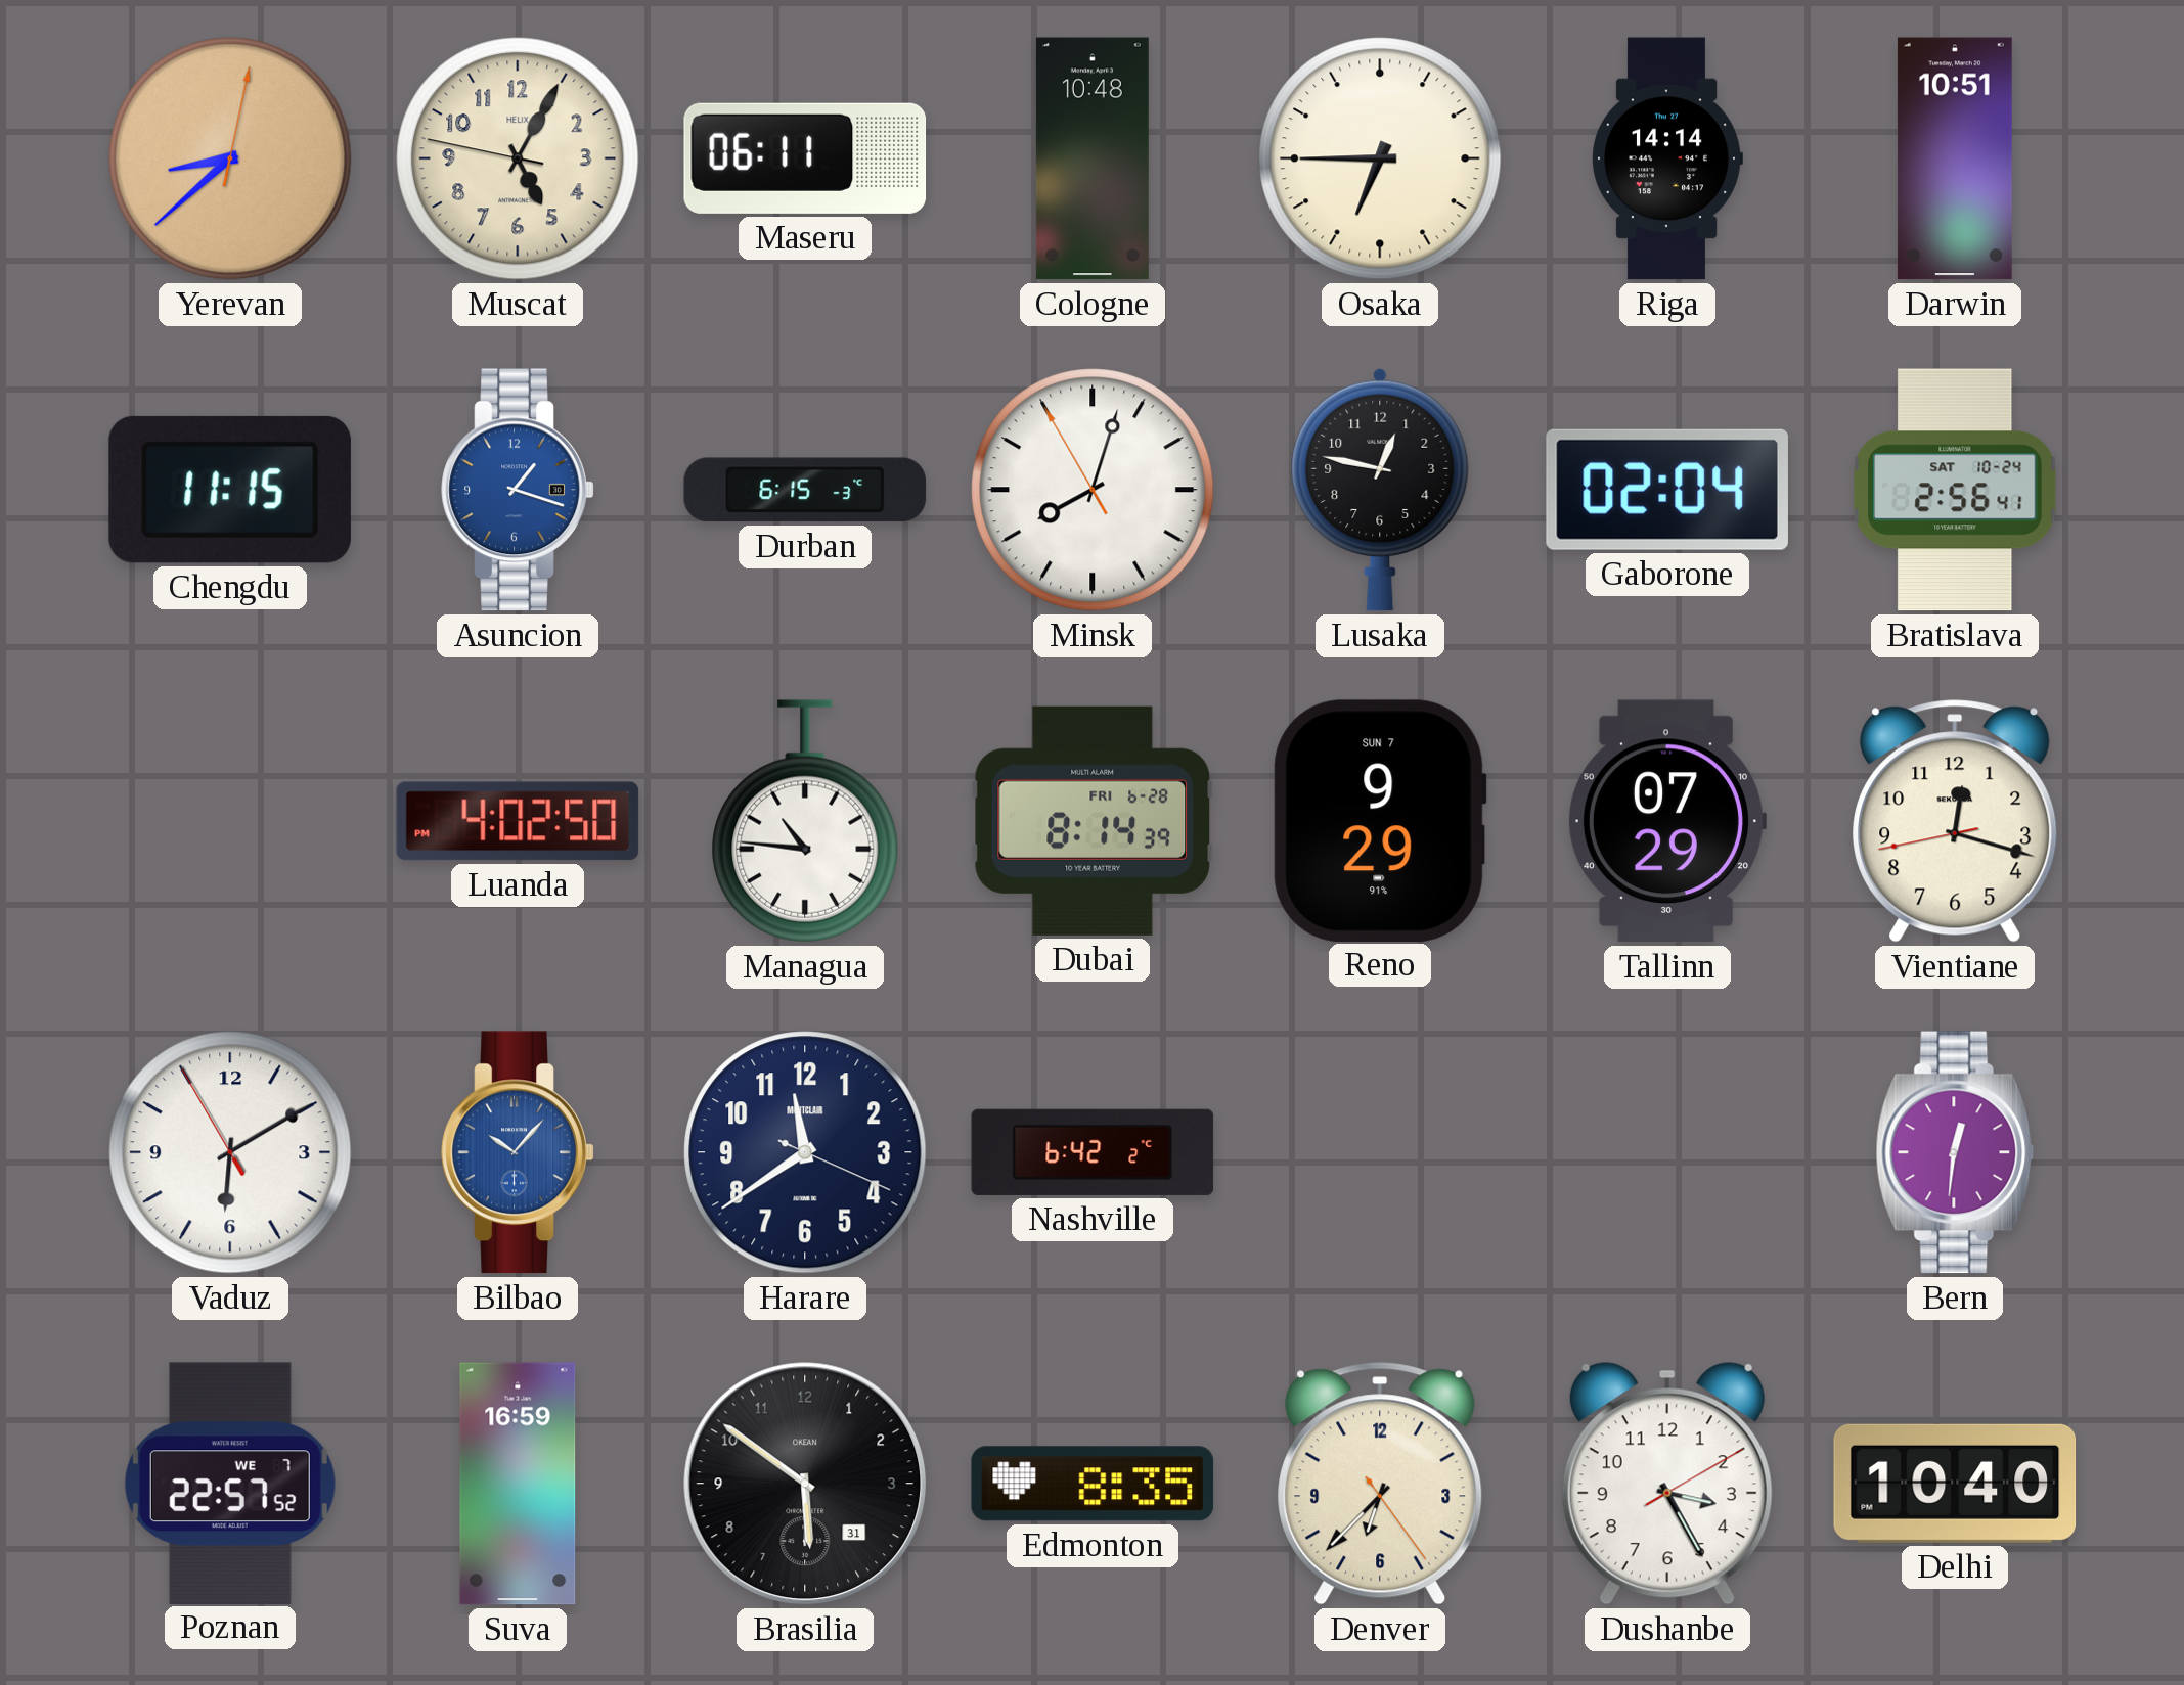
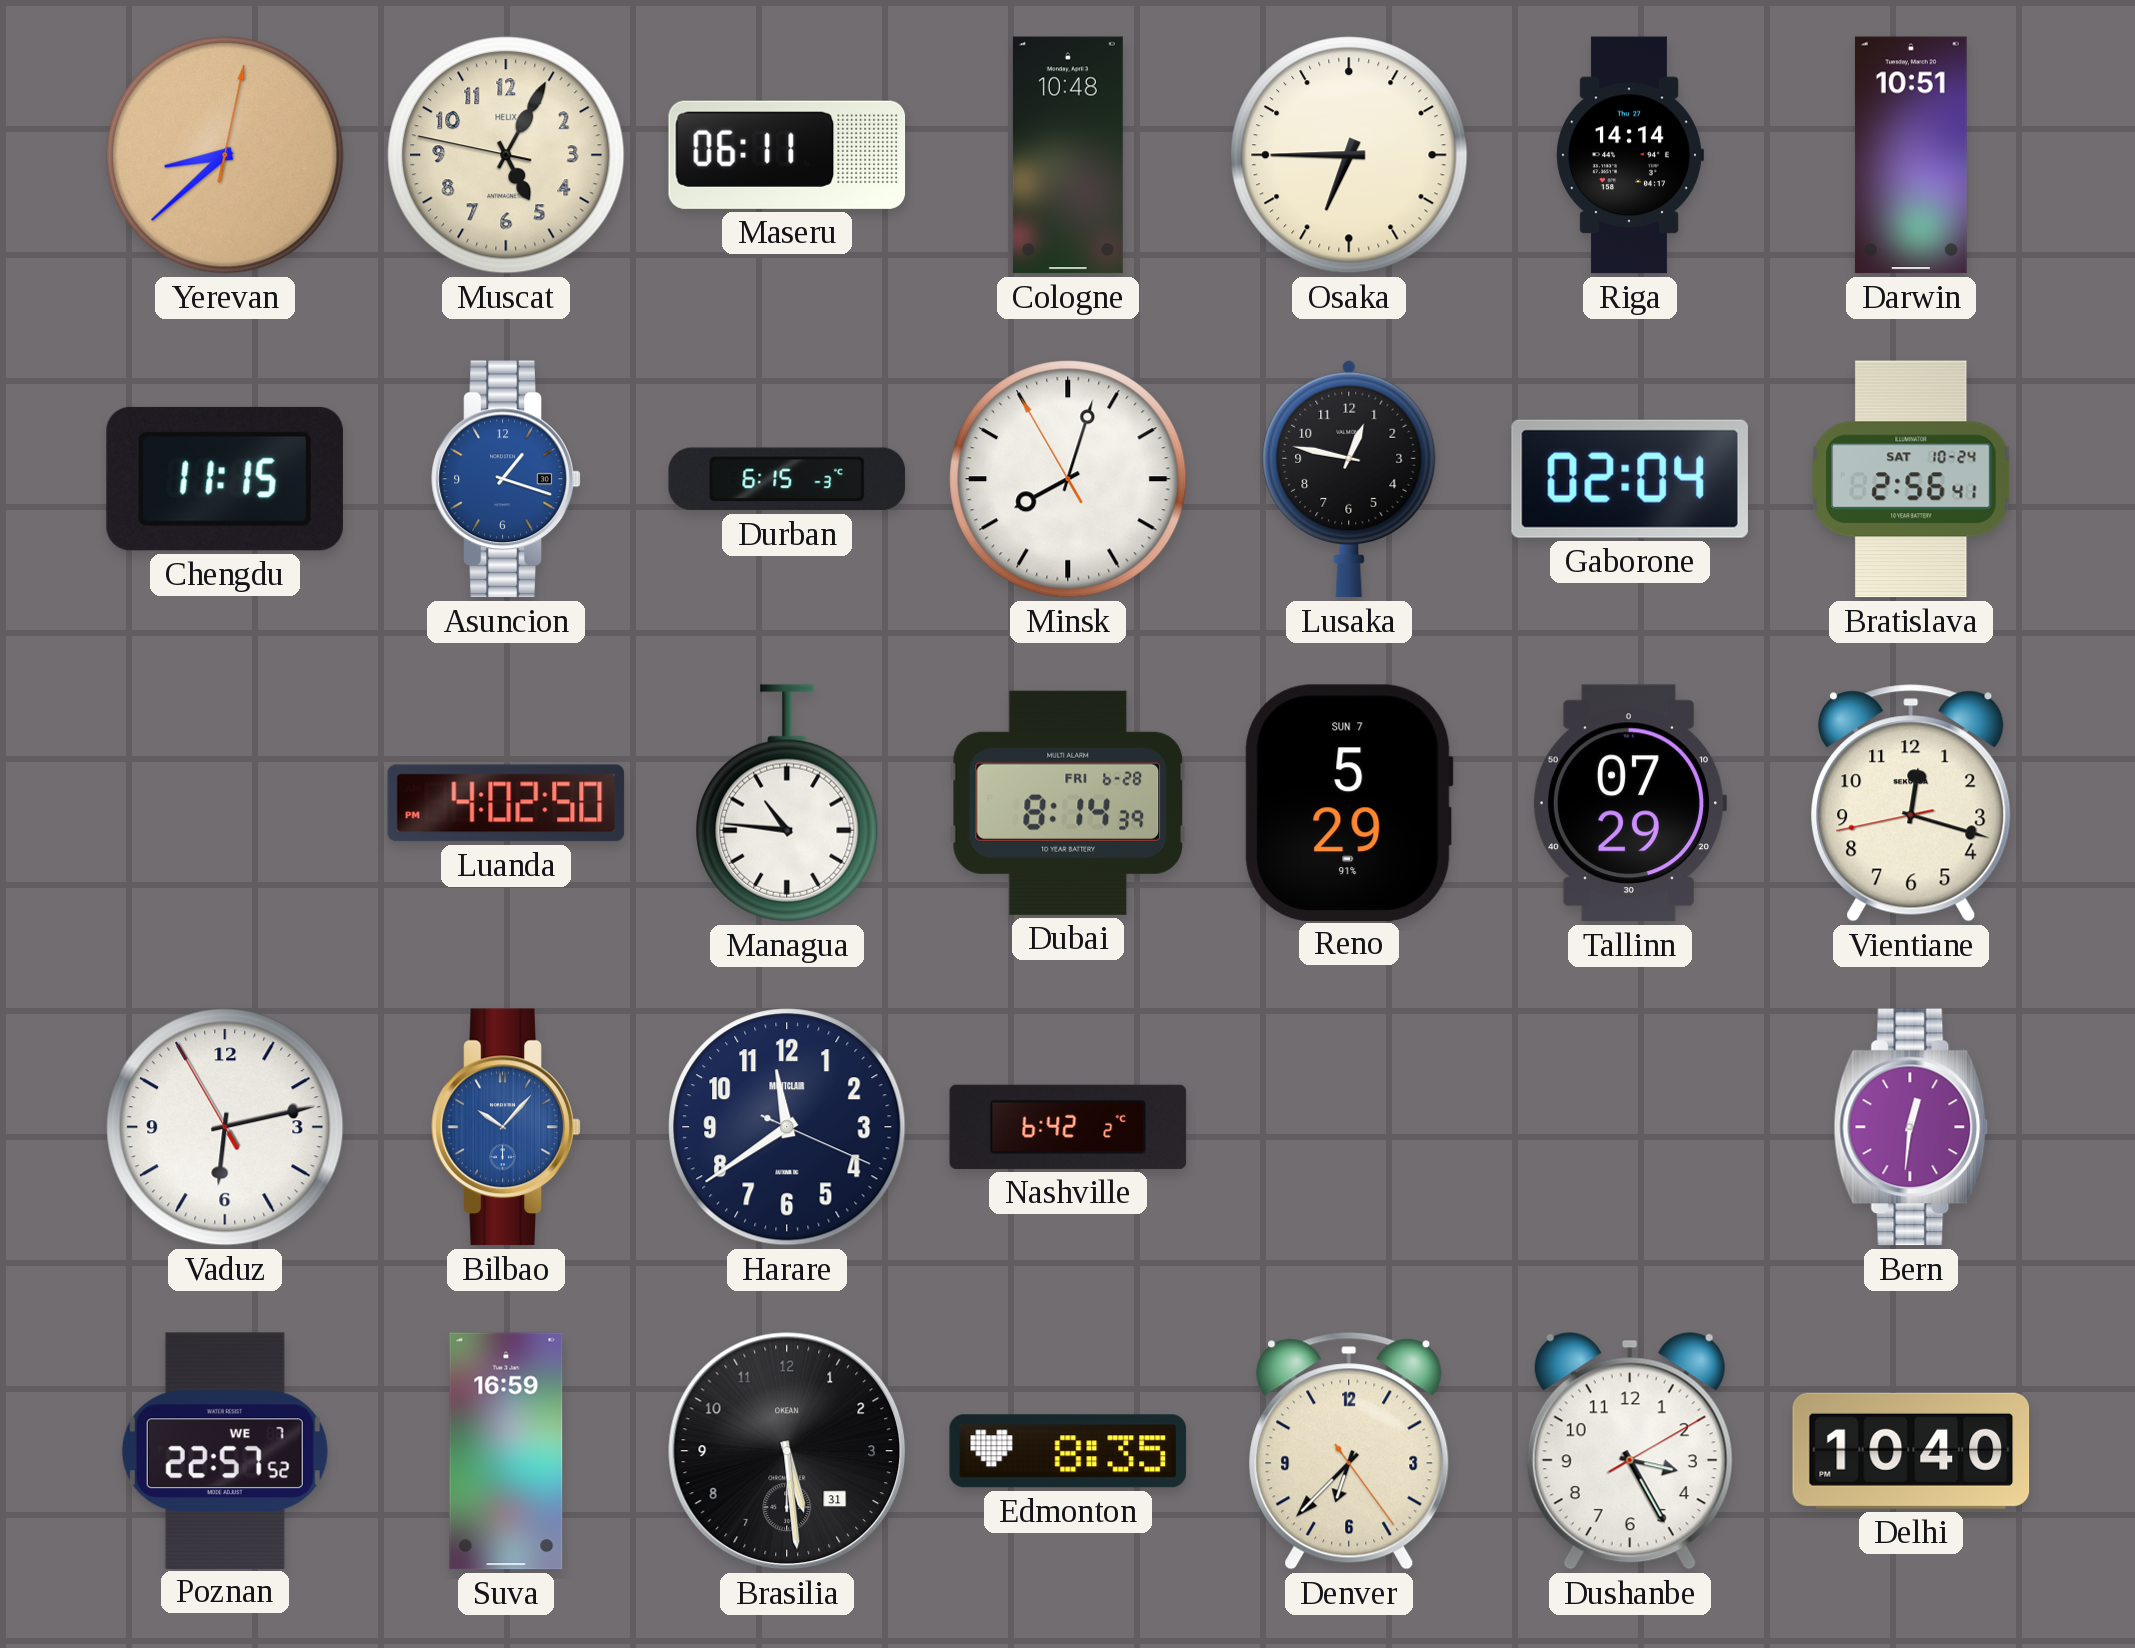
Reno: 9:29 -> 5:29 (1349, 802)
Vaduz: 6:09 -> 6:12 (225, 1127)
Brasilia: 5:51 -> 5:29 (787, 1451)
